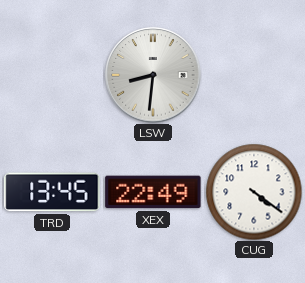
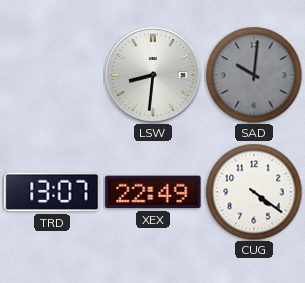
SAD: none -> 10:01 (254, 75)
TRD: 13:45 -> 13:07 (52, 192)
